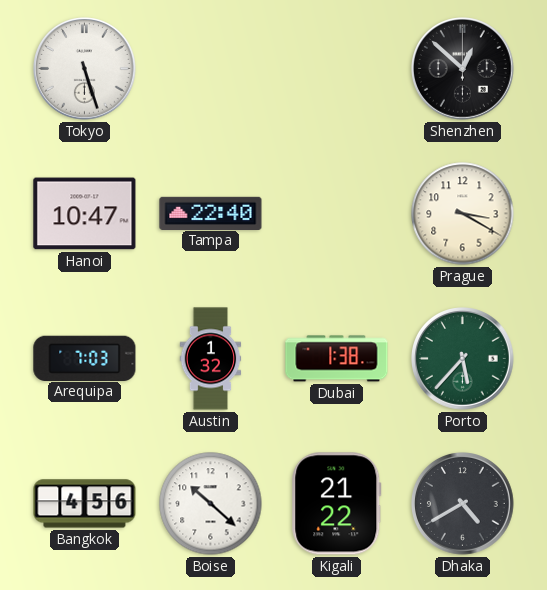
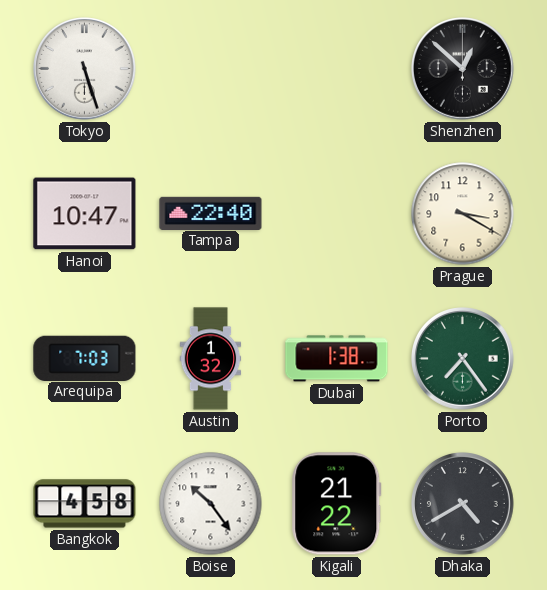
Porto: 5:37 -> 7:24 (463, 359)
Bangkok: 4:56 -> 4:58 (85, 504)
Boise: 10:22 -> 10:24 (211, 504)
